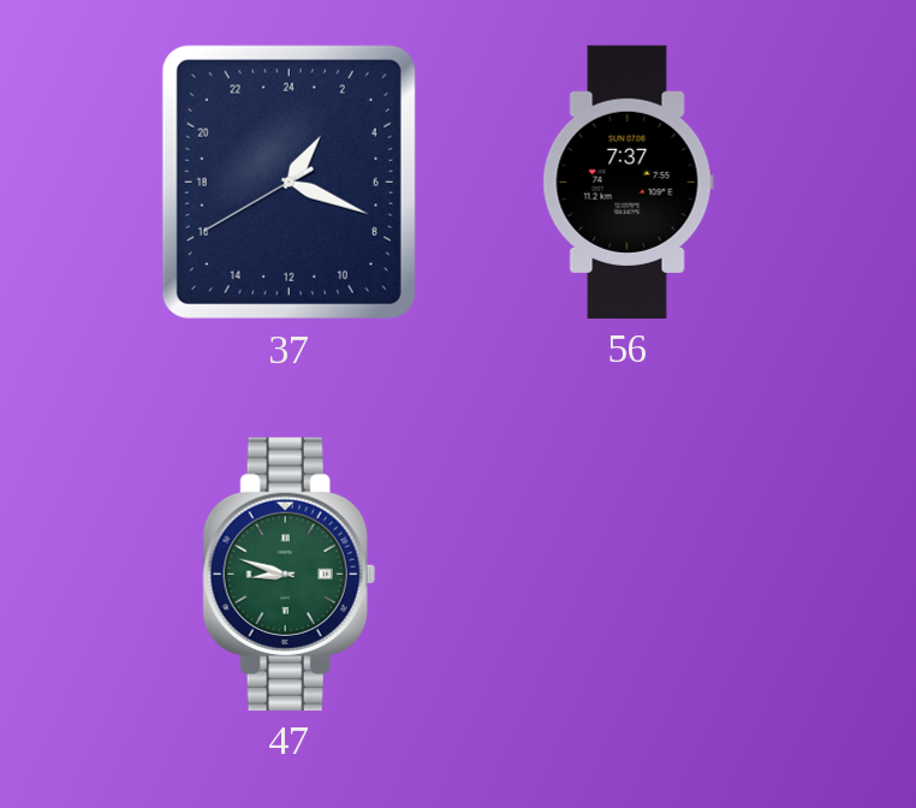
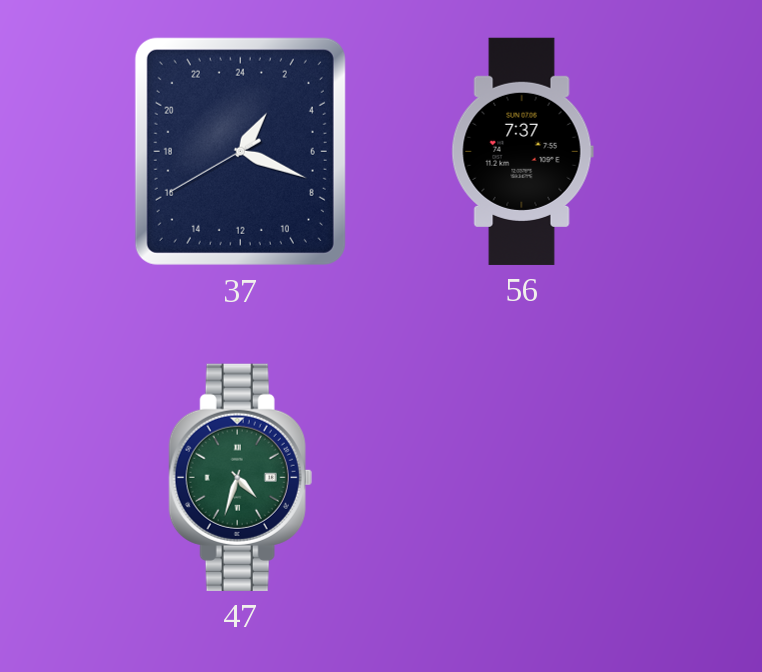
47: 8:48 -> 4:33 (240, 477)
